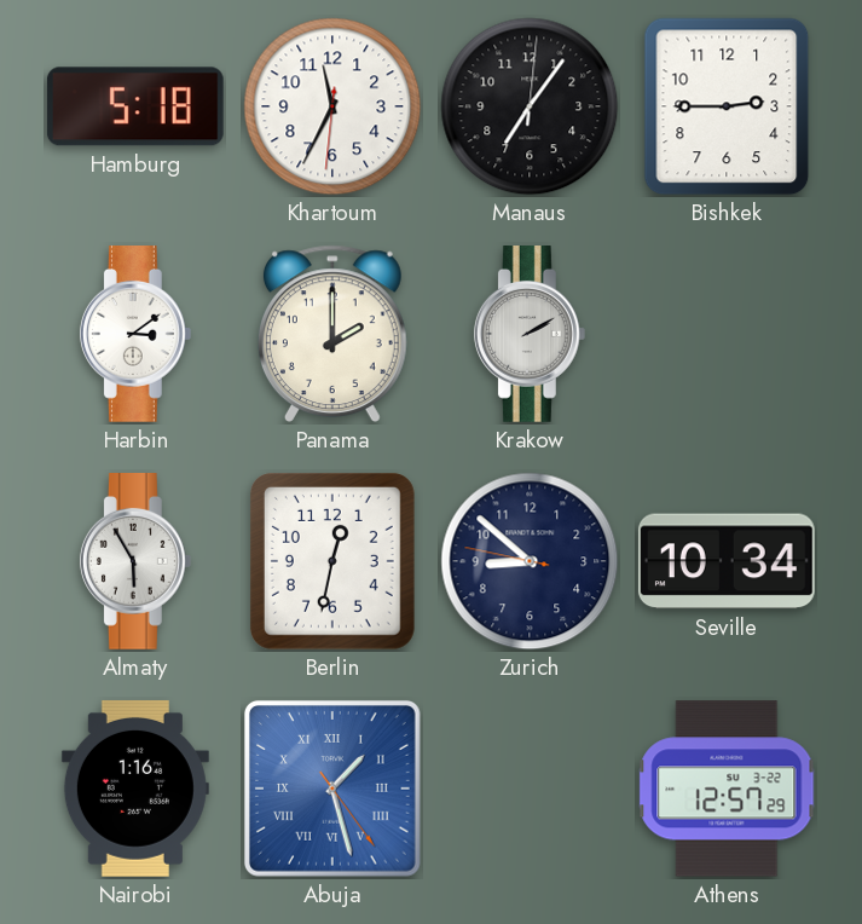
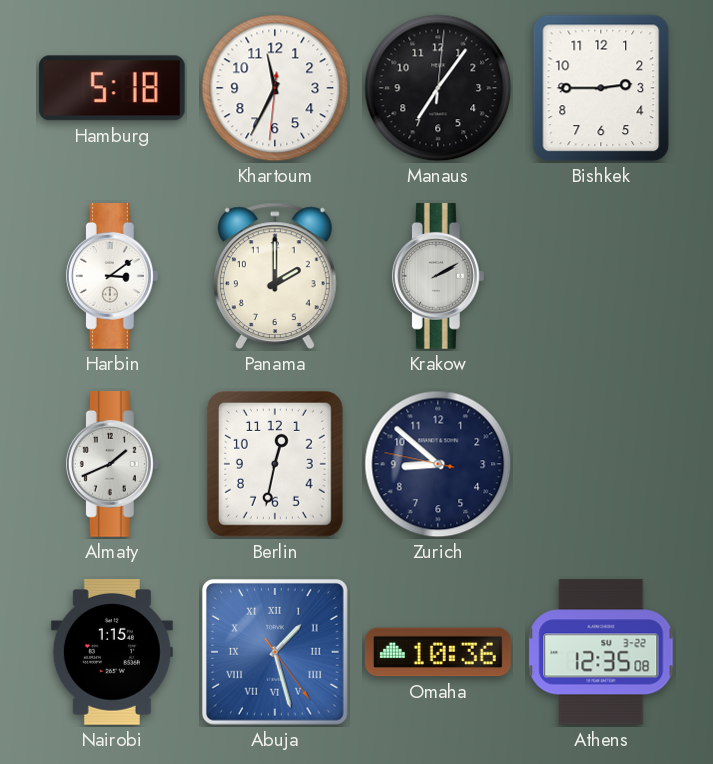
Almaty: 5:55 -> 1:41 (112, 465)
Seville: 10:34 -> none (727, 561)
Nairobi: 1:16 -> 1:15 (112, 652)
Omaha: none -> 10:36 (438, 652)
Athens: 12:57 -> 12:35 (601, 652)
